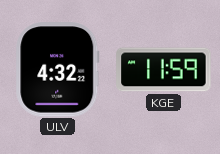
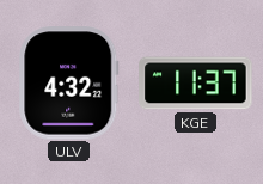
KGE: 11:59 -> 11:37 (196, 84)
